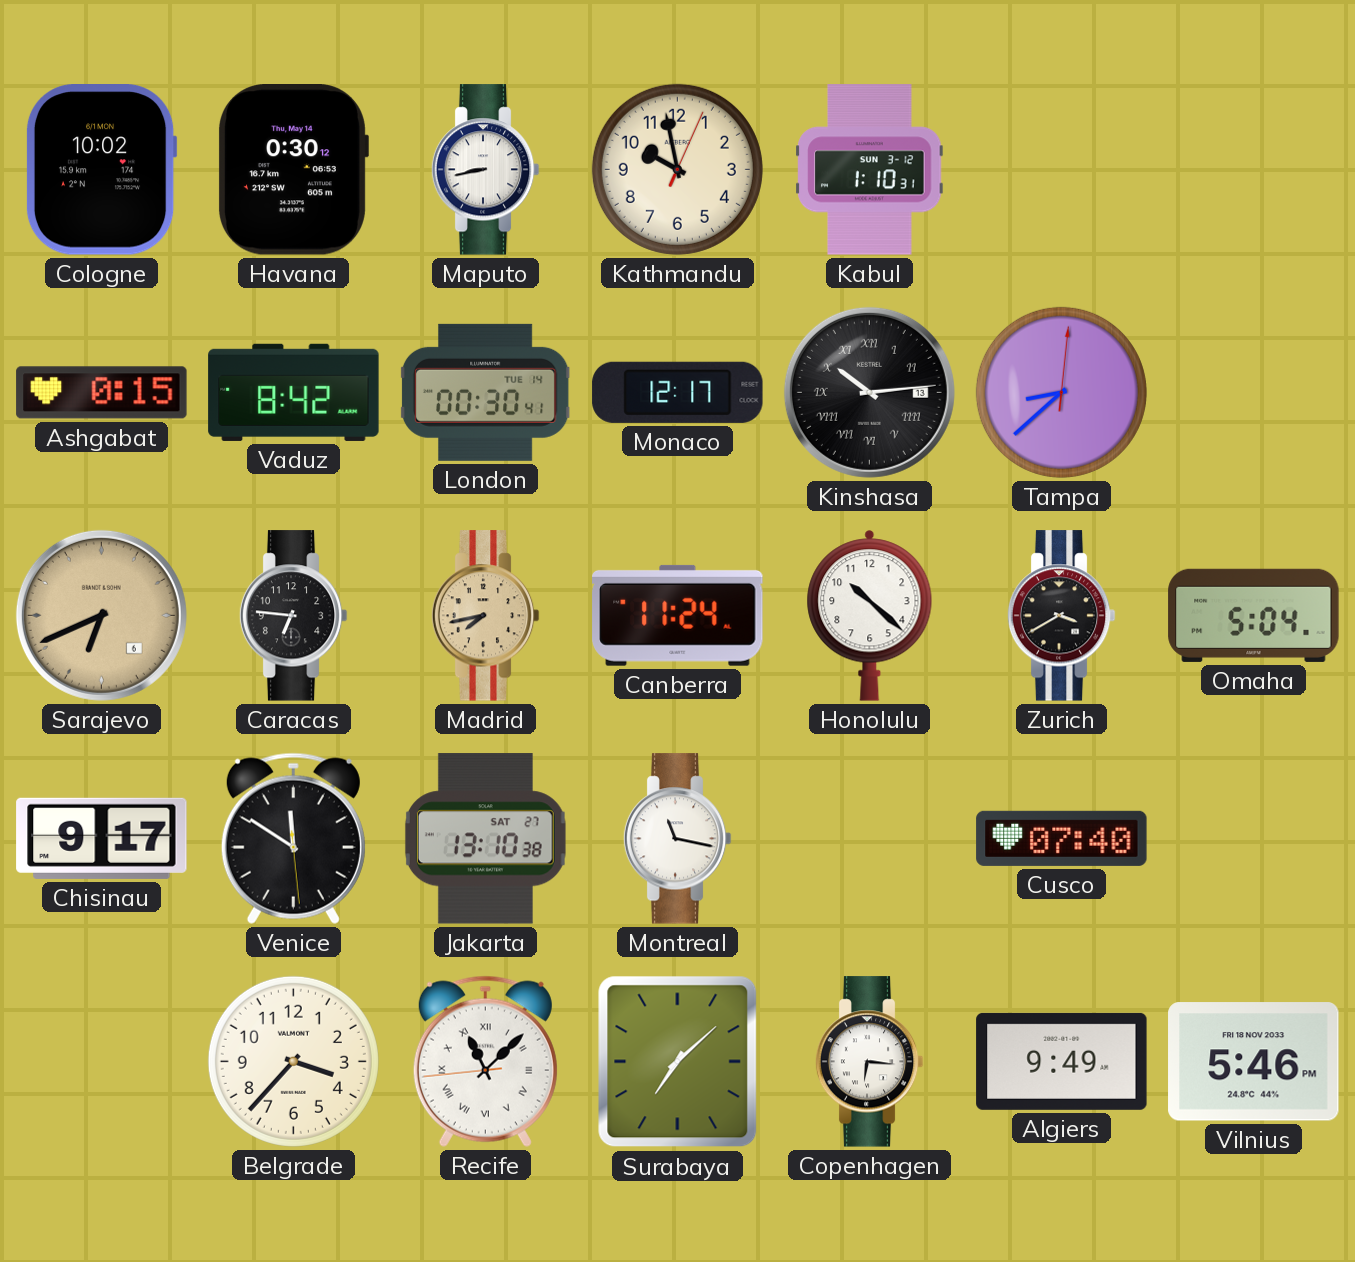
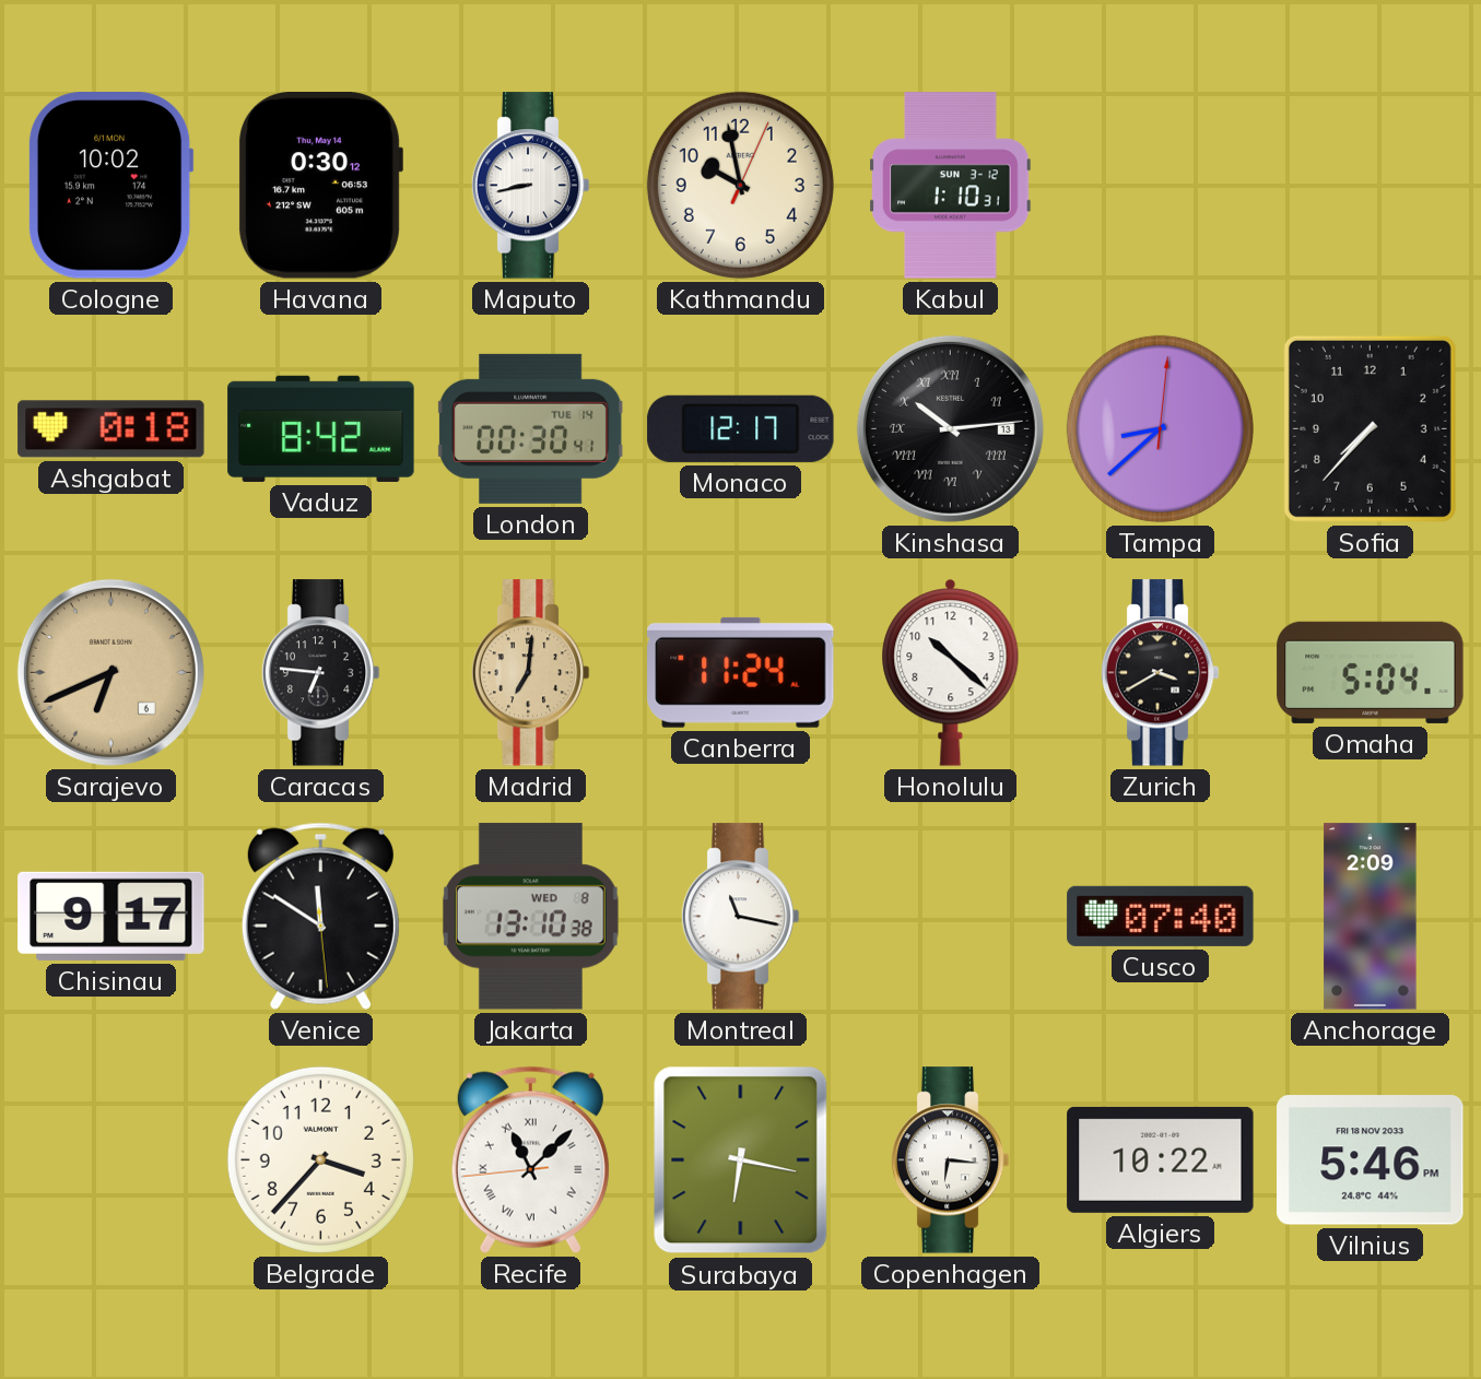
Ashgabat: 0:15 -> 0:18 (111, 429)
Sofia: none -> 7:37 (1370, 428)
Madrid: 7:43 -> 7:01 (530, 673)
Jakarta date: SAT 27 -> WED 8 (530, 917)
Anchorage: none -> 2:09 (1371, 917)
Surabaya: 7:08 -> 6:17 (741, 1160)
Algiers: 9:49 -> 10:22 (1161, 1159)
